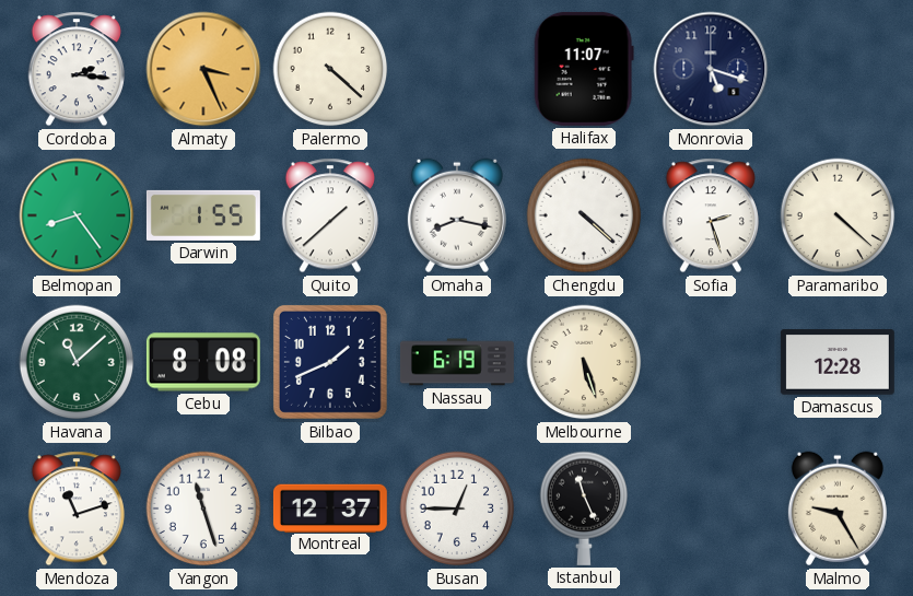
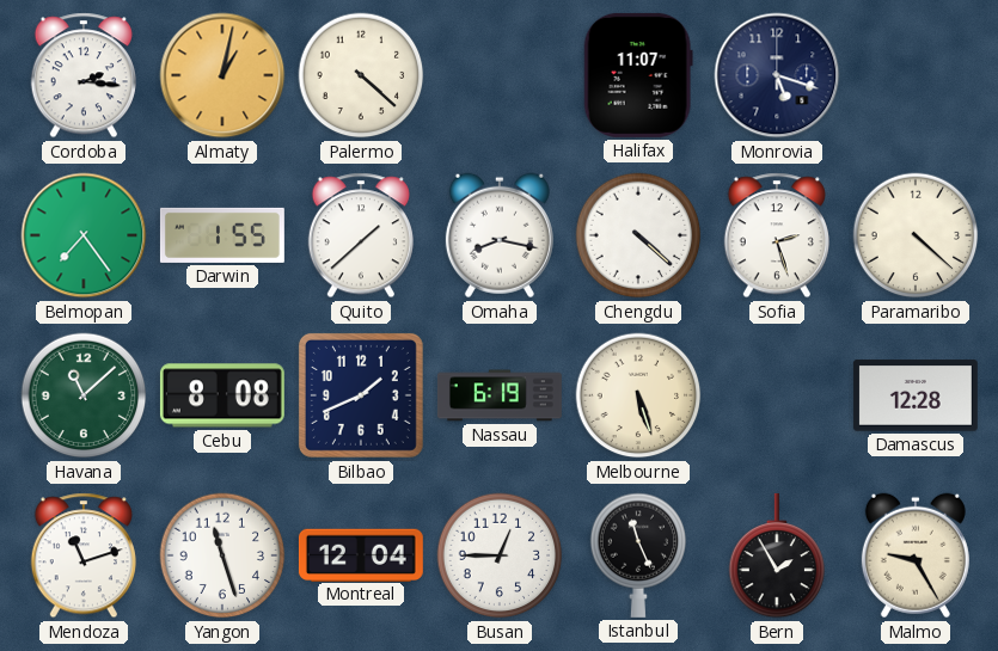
Almaty: 3:26 -> 1:02 (222, 75)
Belmopan: 8:24 -> 7:24 (84, 235)
Montreal: 12:37 -> 12:04 (361, 554)
Bern: none -> 1:55 (777, 555)
